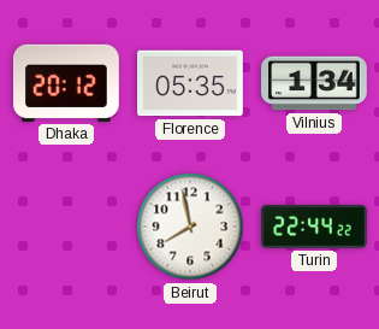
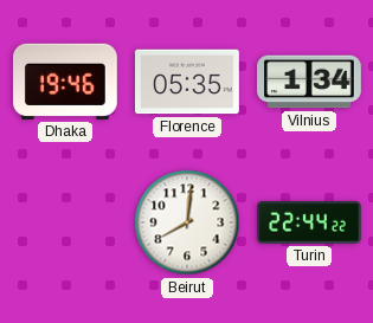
Dhaka: 20:12 -> 19:46 (65, 82)
Beirut: 7:58 -> 8:01 (187, 222)
